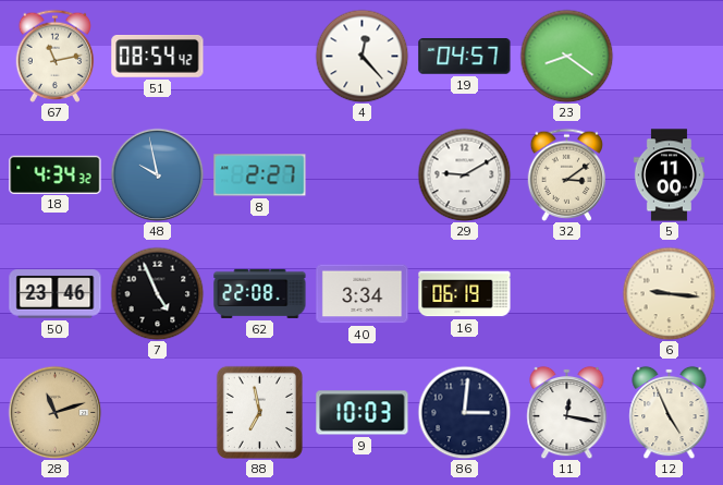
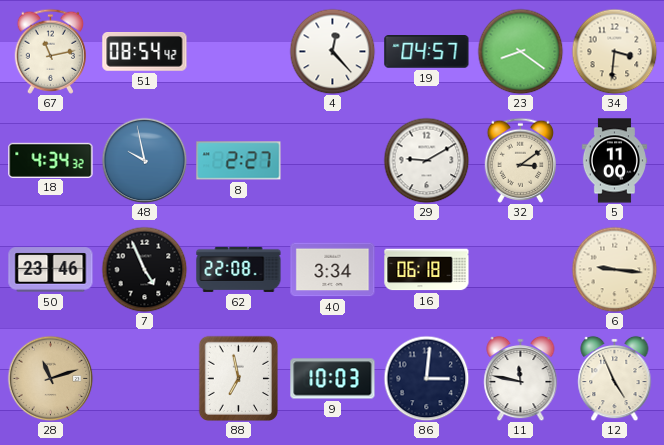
34: none -> 3:31 (614, 51)
16: 06:19 -> 06:18 (427, 270)
11: 12:17 -> 11:47 (521, 378)
